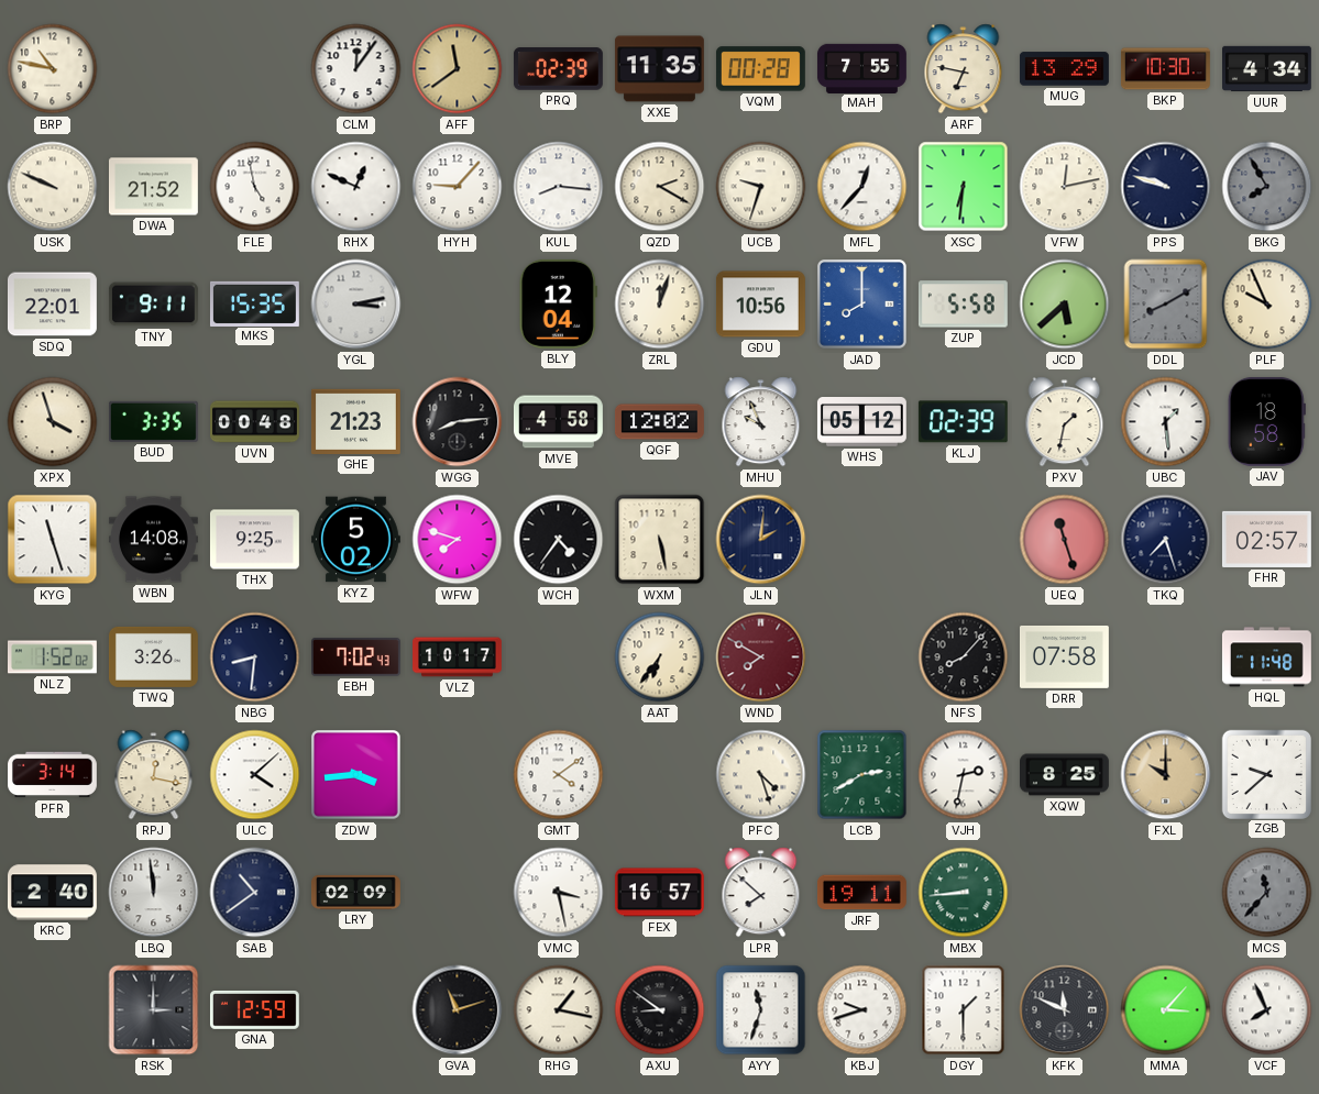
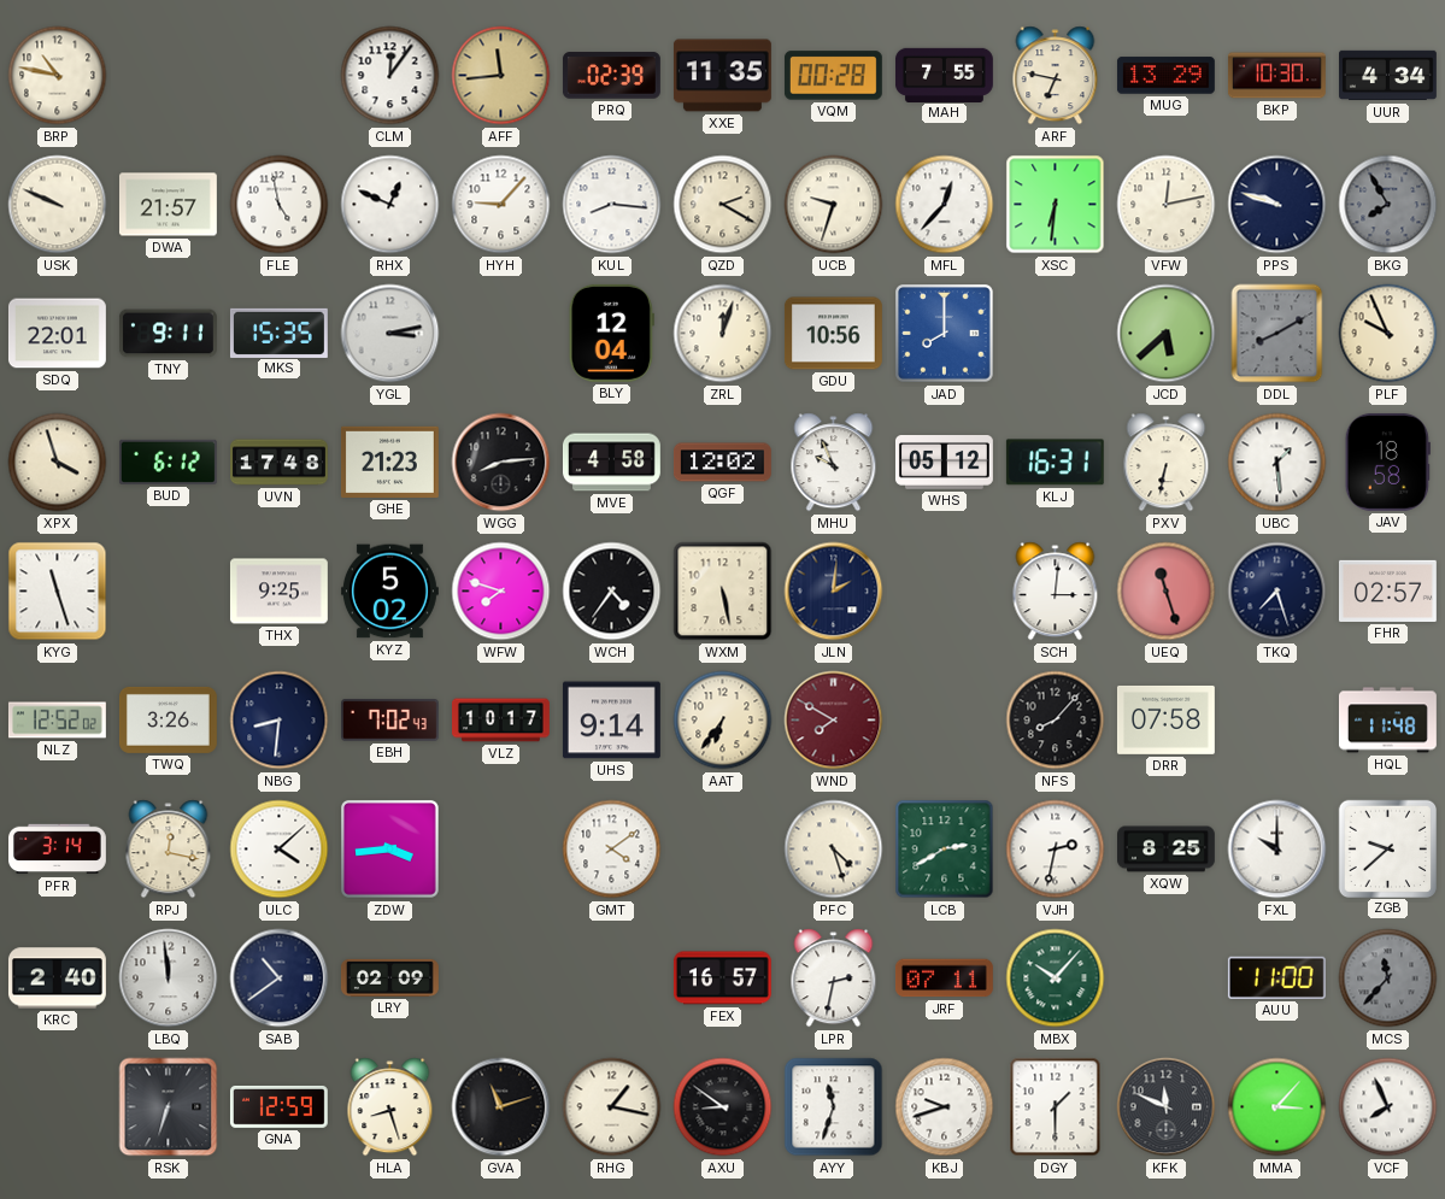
AFF: 11:39 -> 11:44 (501, 76)
DWA: 21:52 -> 21:57 (168, 205)
ZUP: 5:58 -> none (963, 305)
BUD: 3:35 -> 6:12 (168, 462)
UVN: 00:48 -> 17:48 (280, 463)
KLJ: 02:39 -> 16:31 (1055, 463)
PXV: 1:32 -> 6:32 (1167, 463)
WBN: 14:08 -> none (153, 540)
SCH: none -> 3:01 (1056, 592)
NLZ: 1:52 -> 12:52 (57, 721)
UHS: none -> 9:14 (611, 721)
FXL dial: champagne -> white (1277, 850)
VMC: 3:28 -> none (559, 893)
LPR: 7:52 -> 2:32 (834, 978)
JRF: 19:11 -> 07:11 (944, 978)
MBX: 8:44 -> 10:07 (1056, 978)
AUU: none -> 11:00 (1276, 977)
RSK: 3:00 -> 6:33 (169, 1107)
HLA: none -> 8:27 (390, 1107)
